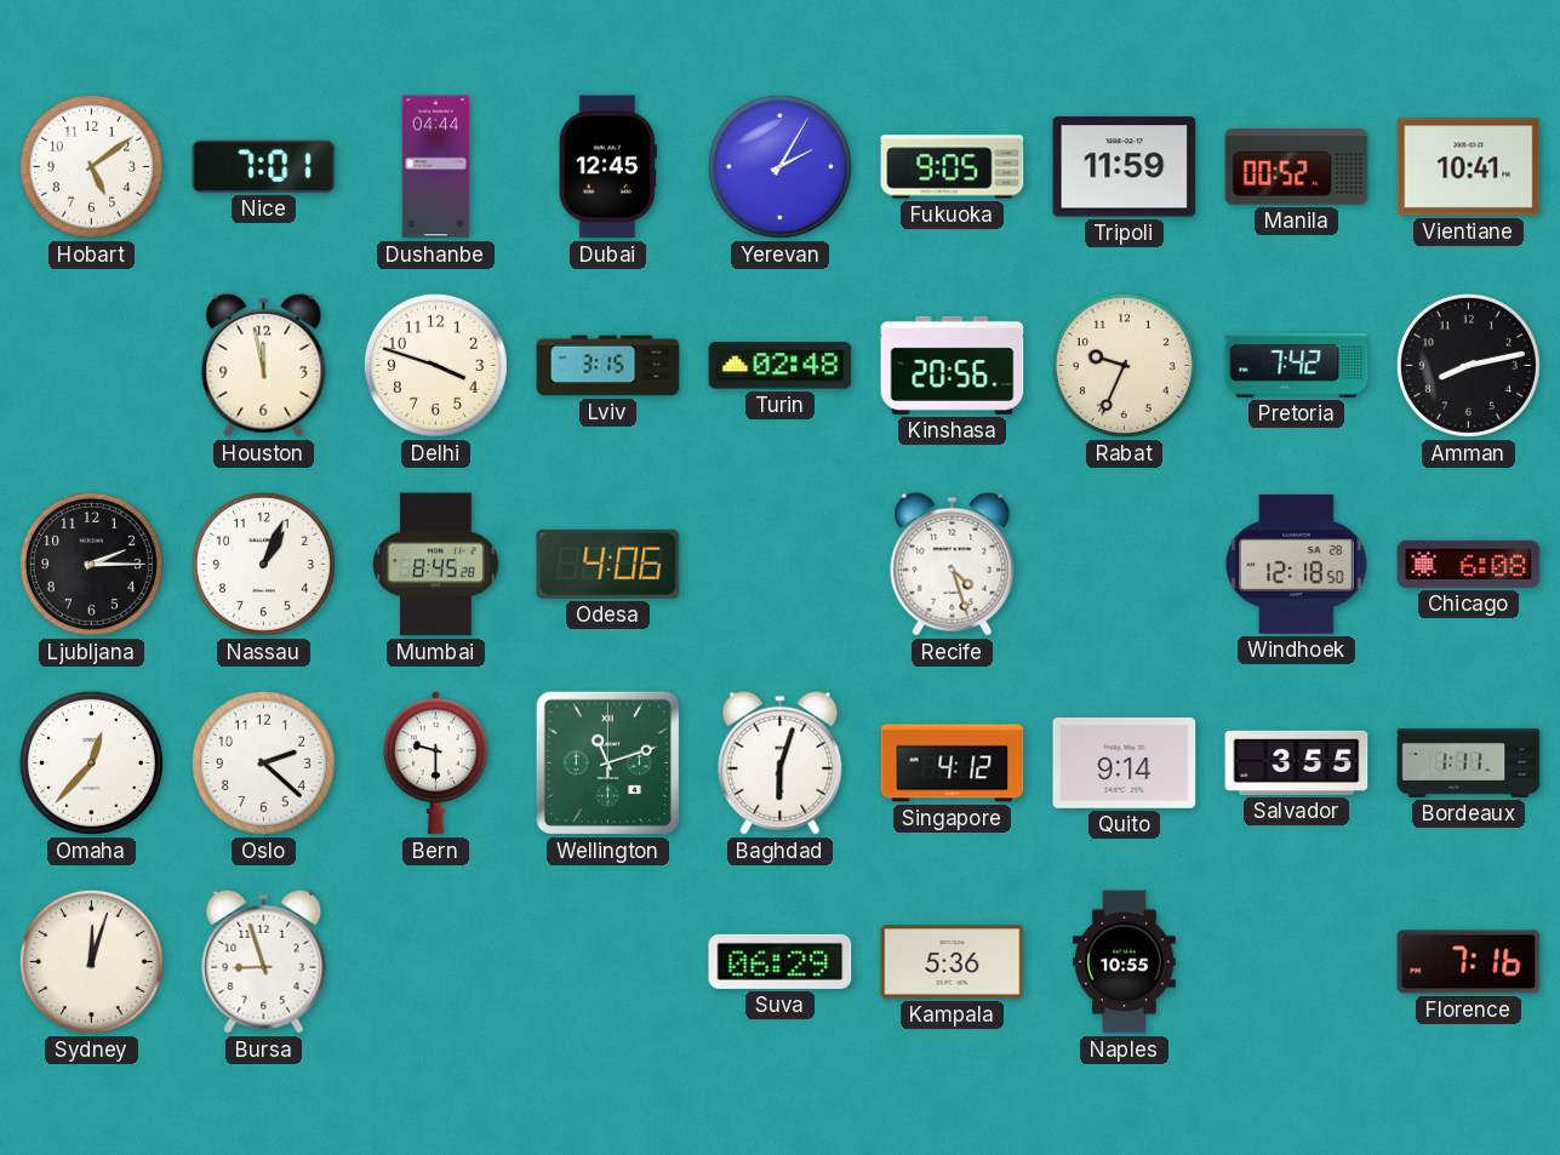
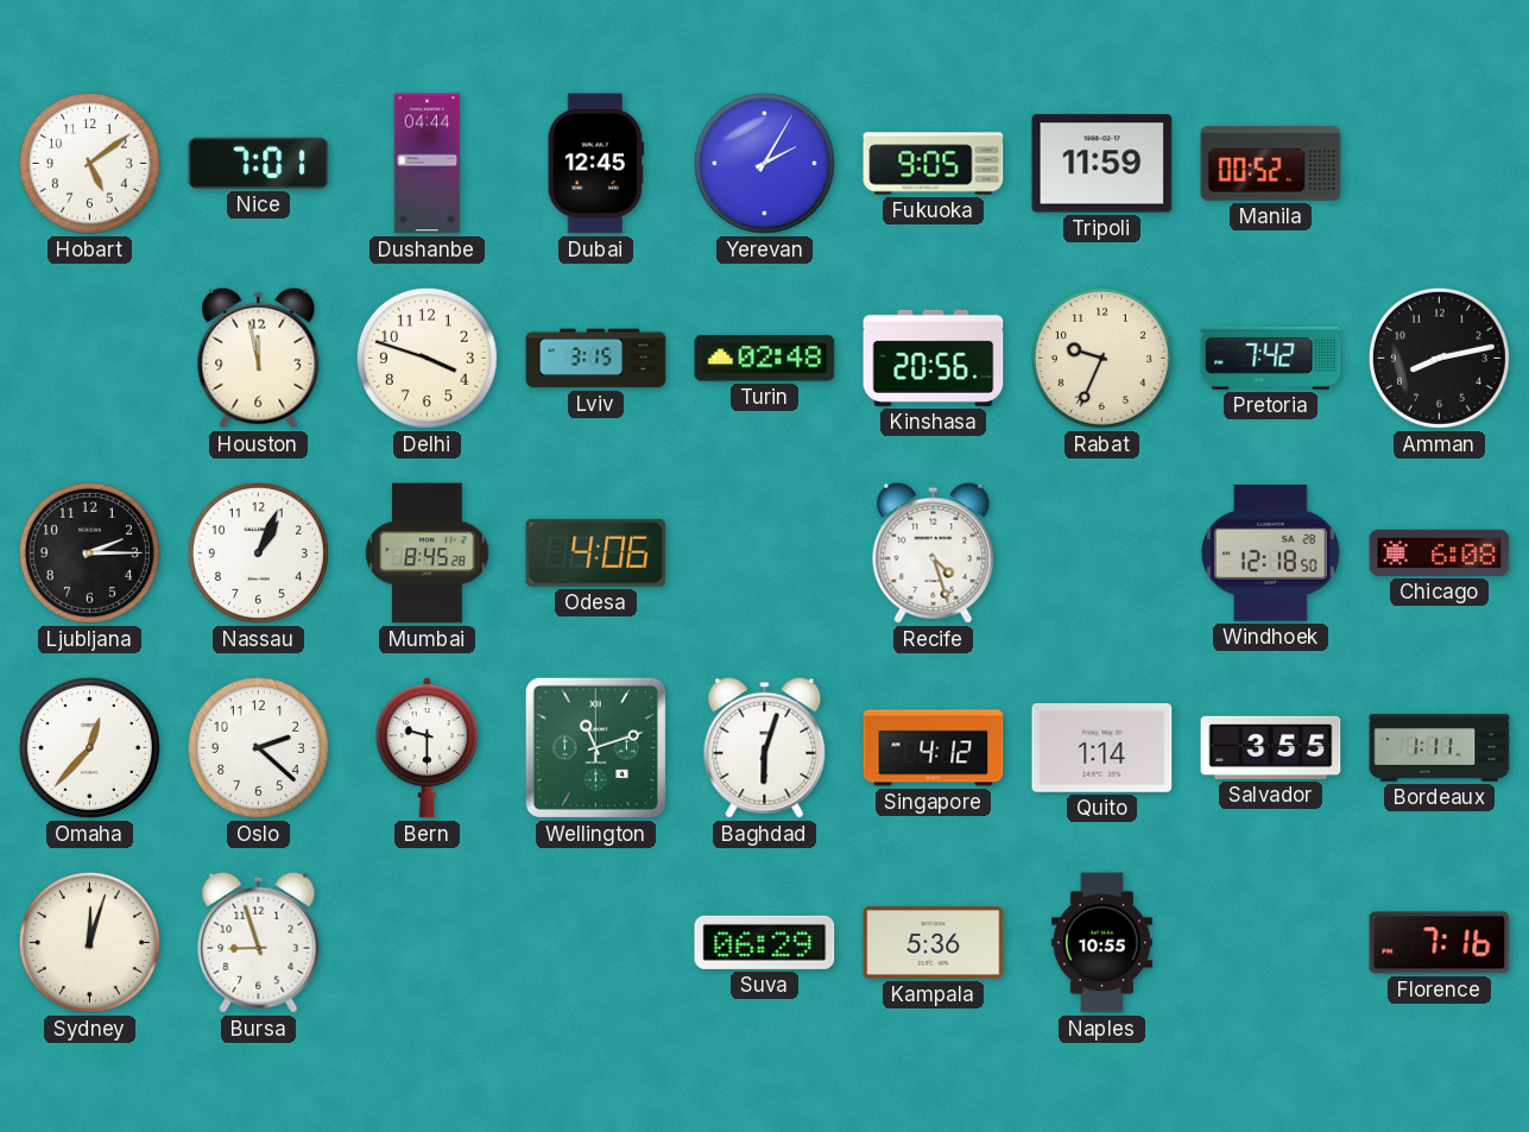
Vientiane: 10:41 -> none (1469, 167)
Quito: 9:14 -> 1:14 (1102, 748)
